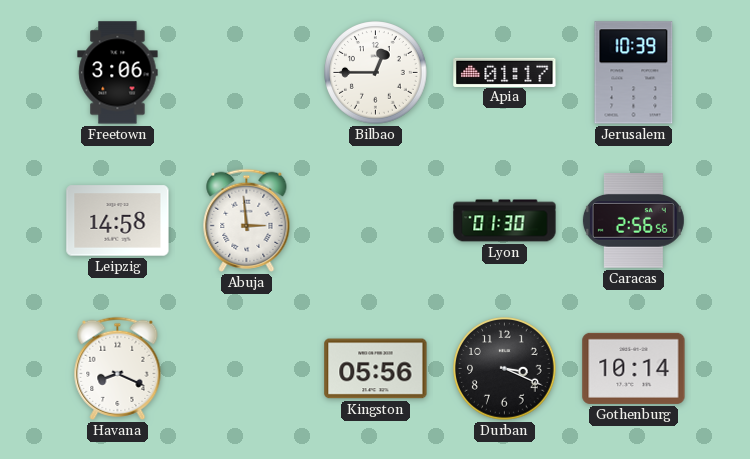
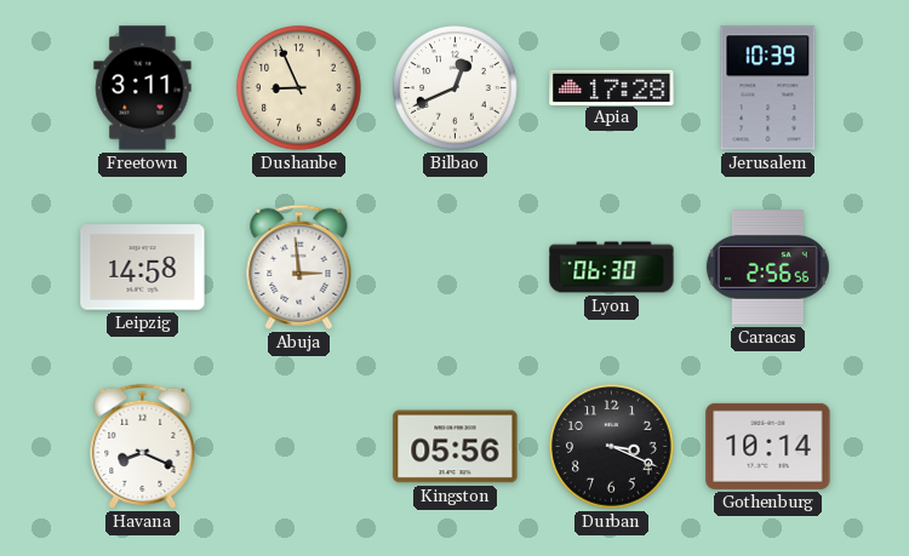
Freetown: 3:06 -> 3:11 (143, 88)
Dushanbe: none -> 8:56 (299, 88)
Bilbao: 12:45 -> 12:41 (456, 88)
Apia: 01:17 -> 17:28 (612, 87)
Lyon: 01:30 -> 06:30 (612, 268)
